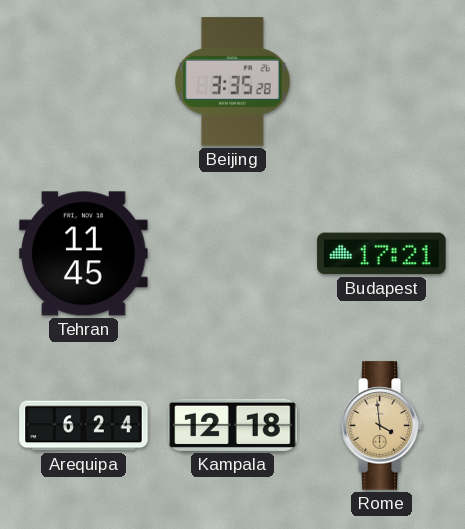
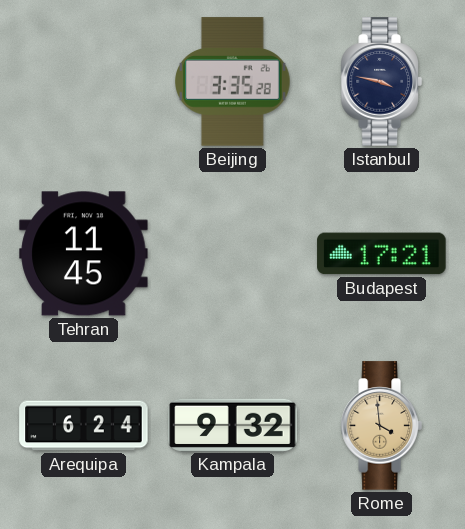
Istanbul: none -> 3:47 (381, 82)
Kampala: 12:18 -> 9:32 (233, 425)
